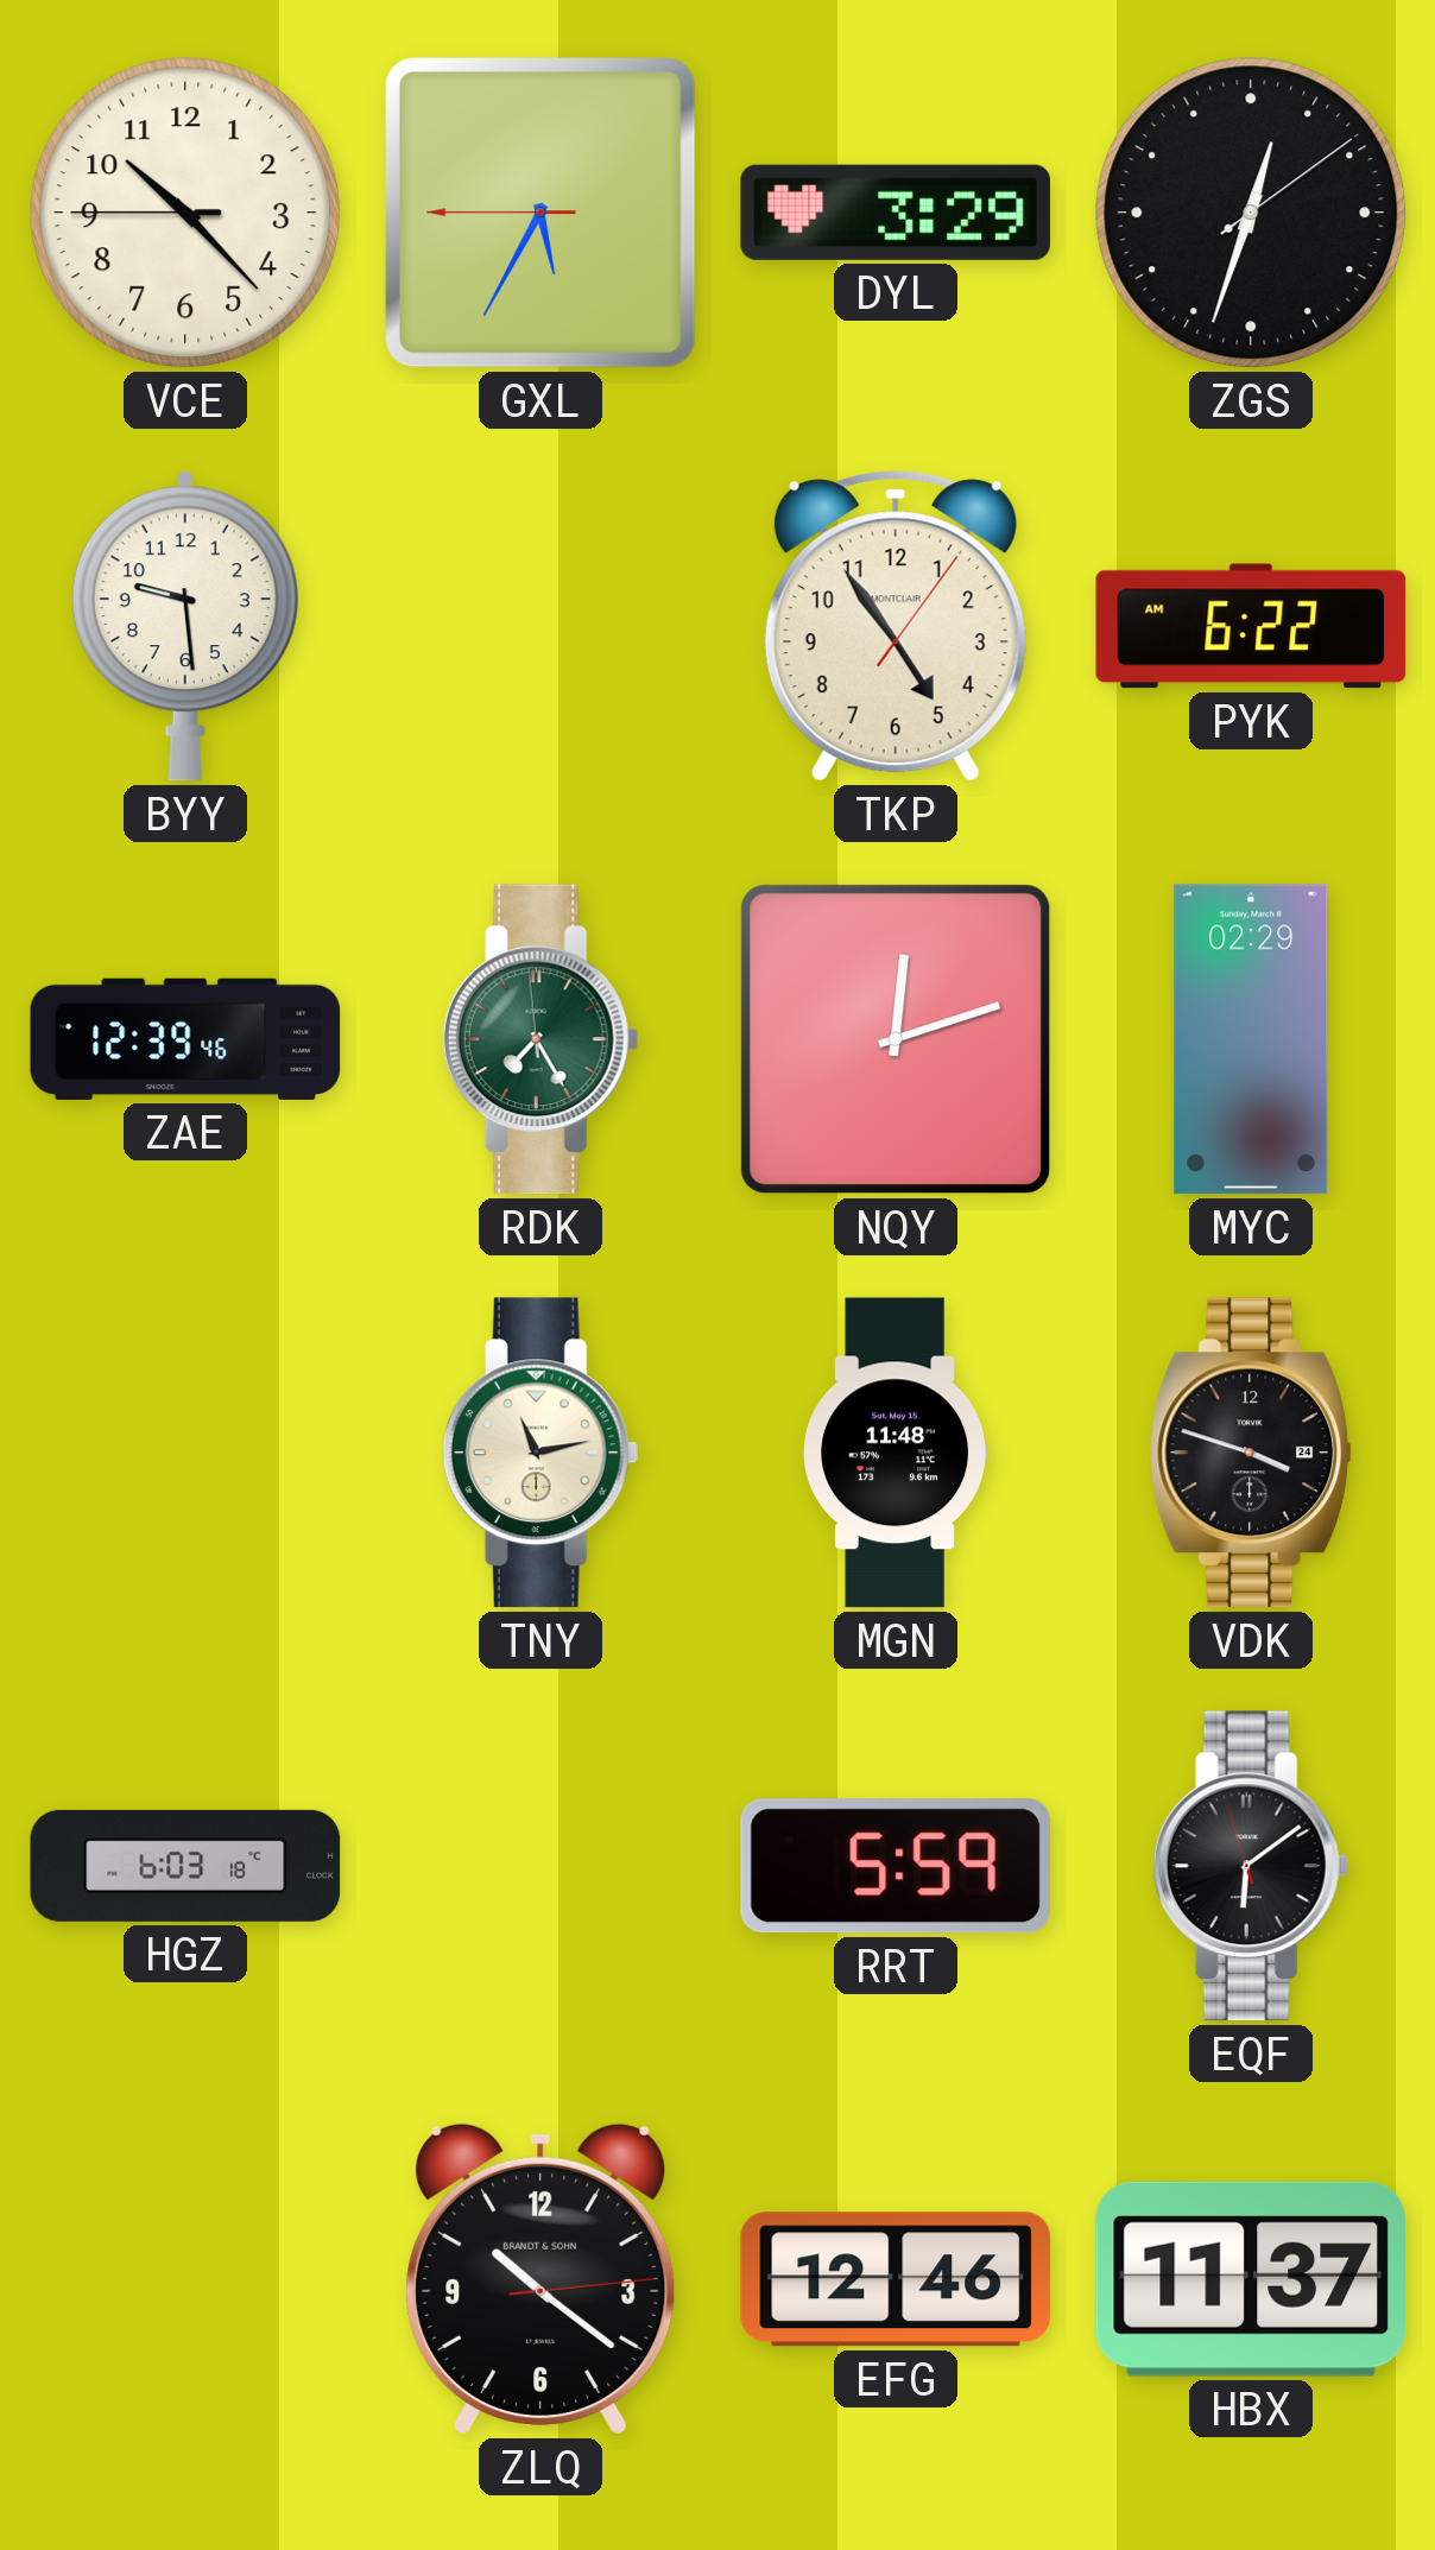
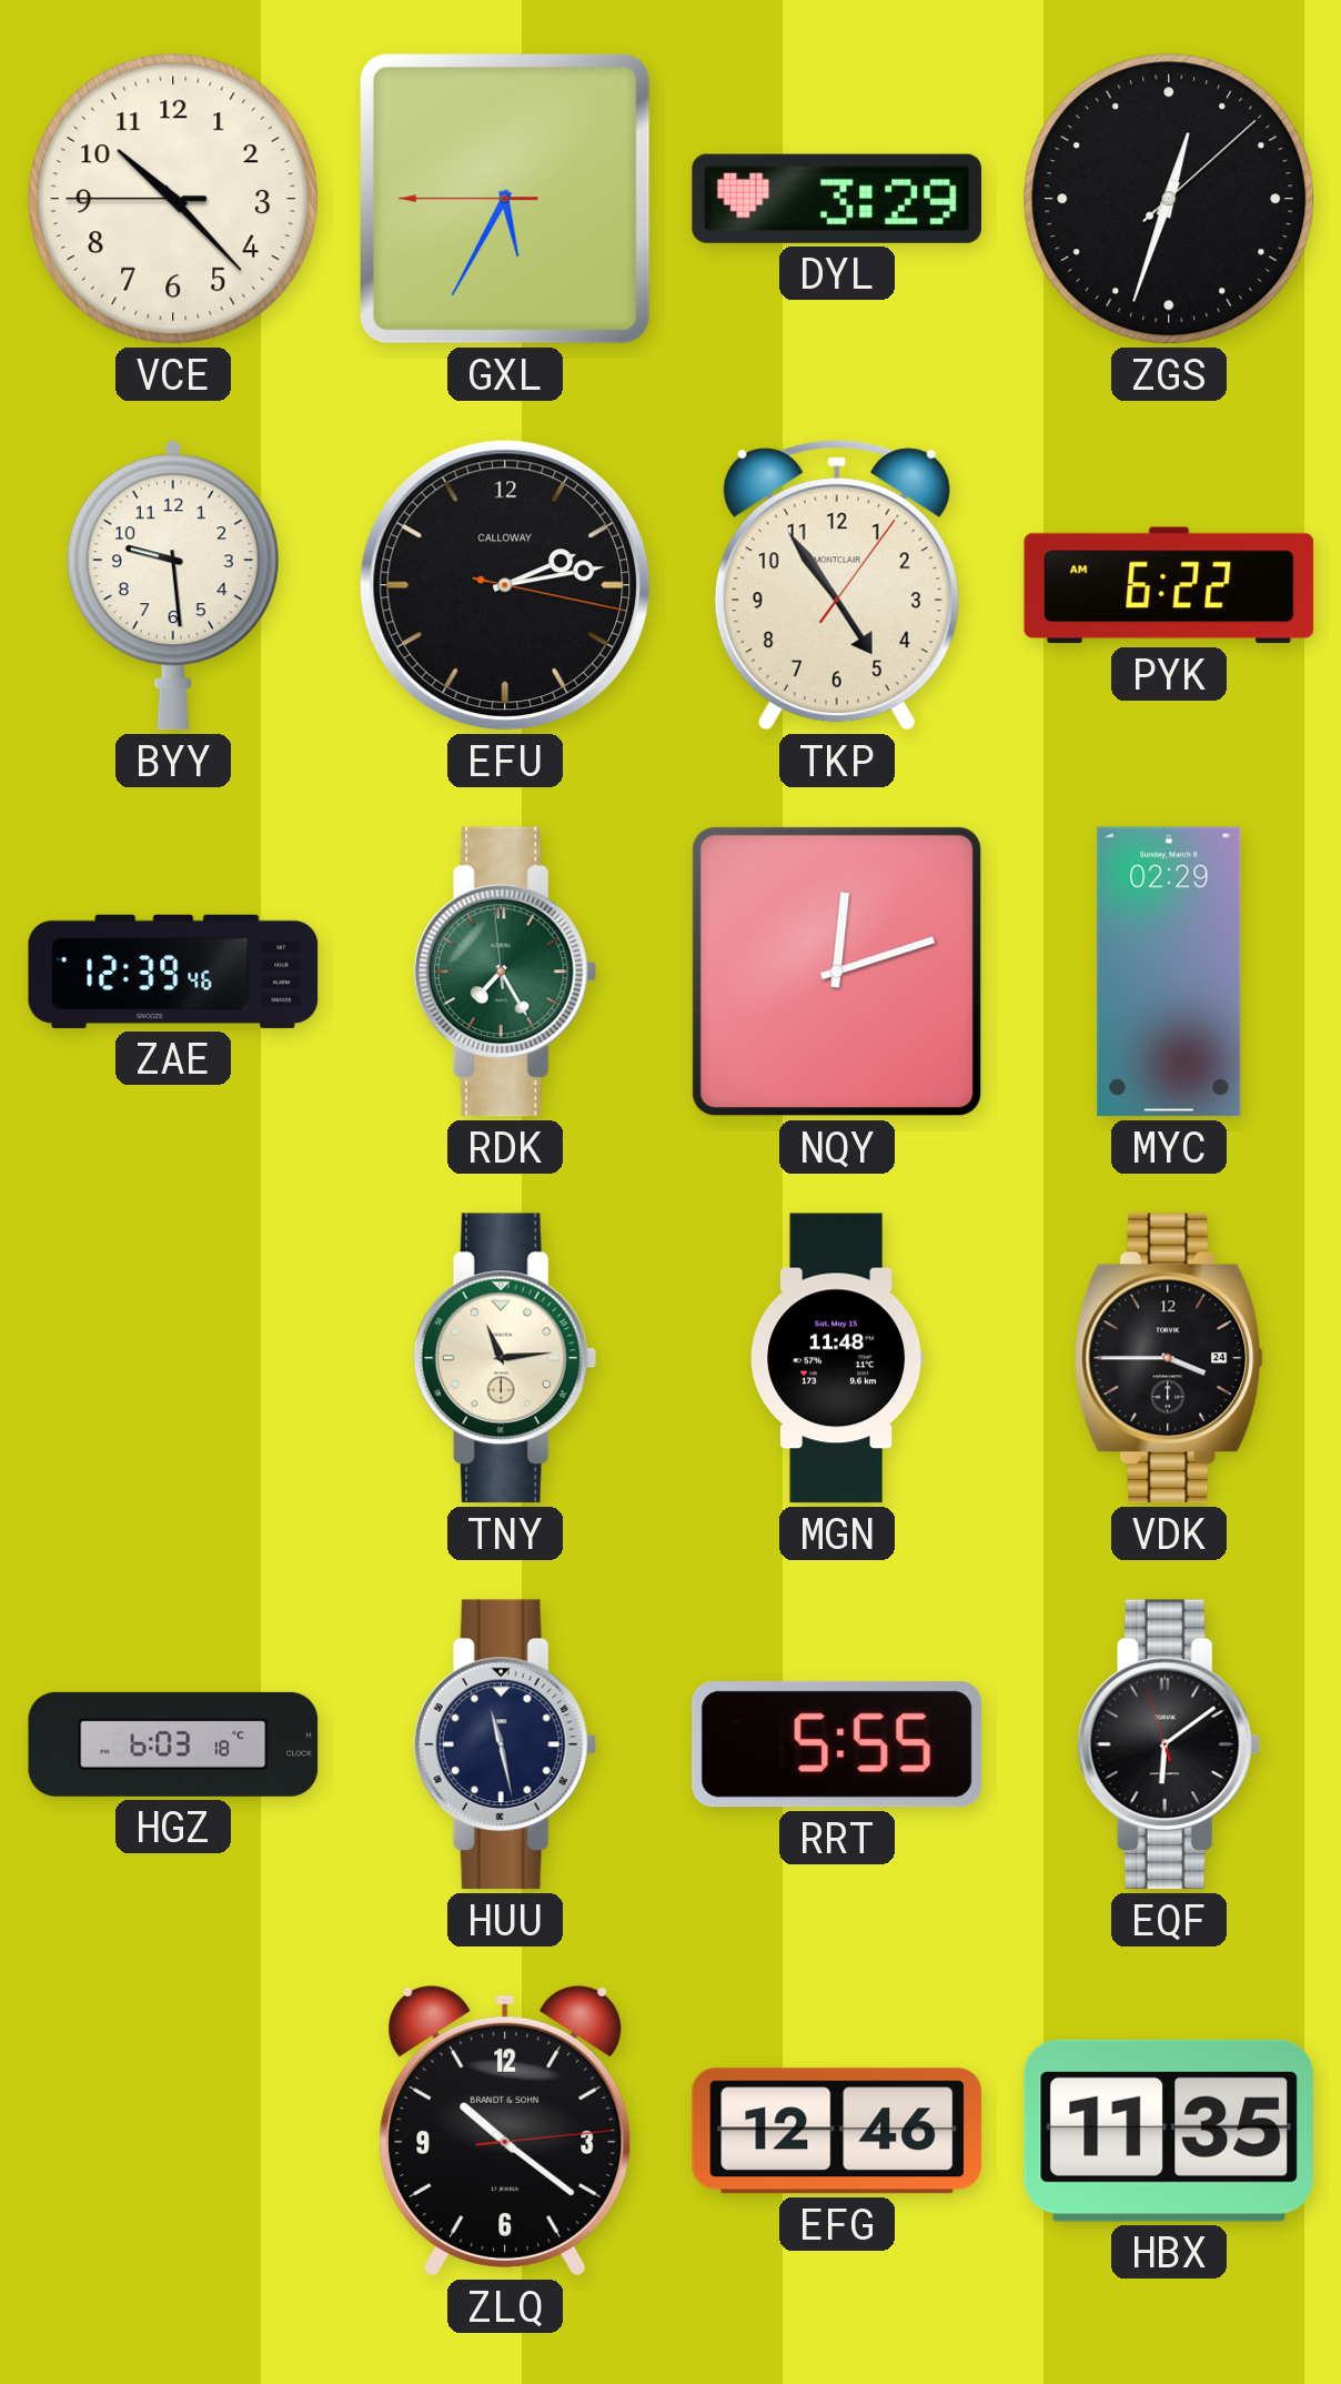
ZGS: 12:33:09 -> 12:33:08 (1169, 199)
EFU: none -> 2:13 (505, 585)
TNY: 11:13 -> 11:14 (505, 1358)
VDK: 3:48 -> 3:45 (1169, 1358)
HUU: none -> 11:28 (505, 1744)
RRT: 5:59 -> 5:55 (837, 1744)
HBX: 11:37 -> 11:35 (1169, 2131)
